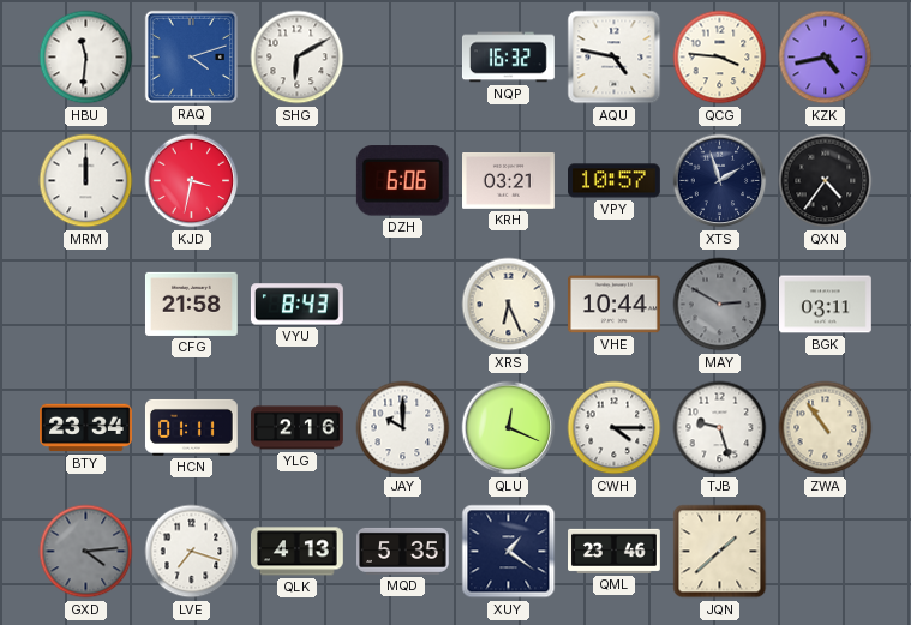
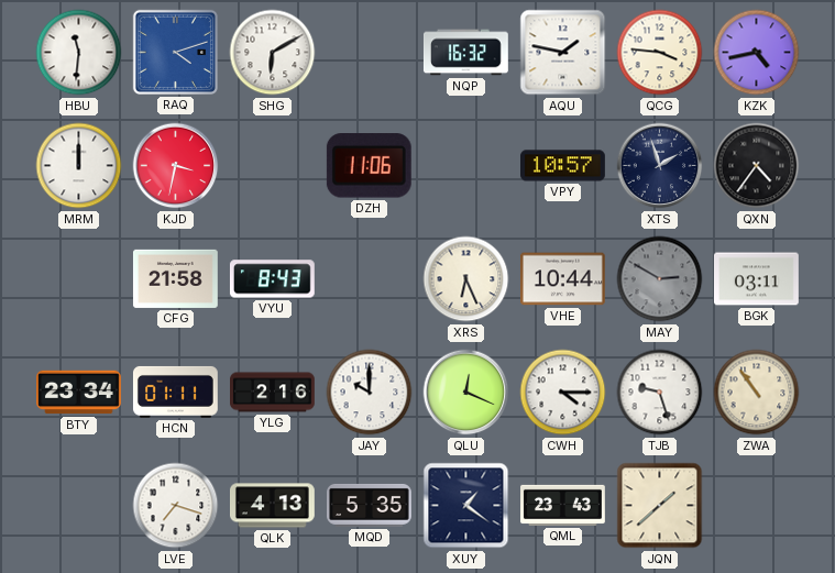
AQU: 4:47 -> 1:47 (563, 53)
DZH: 6:06 -> 11:06 (369, 166)
KRH: 03:21 -> none (509, 181)
GXD: 4:14 -> none (86, 552)
QML: 23:46 -> 23:43 (563, 505)
